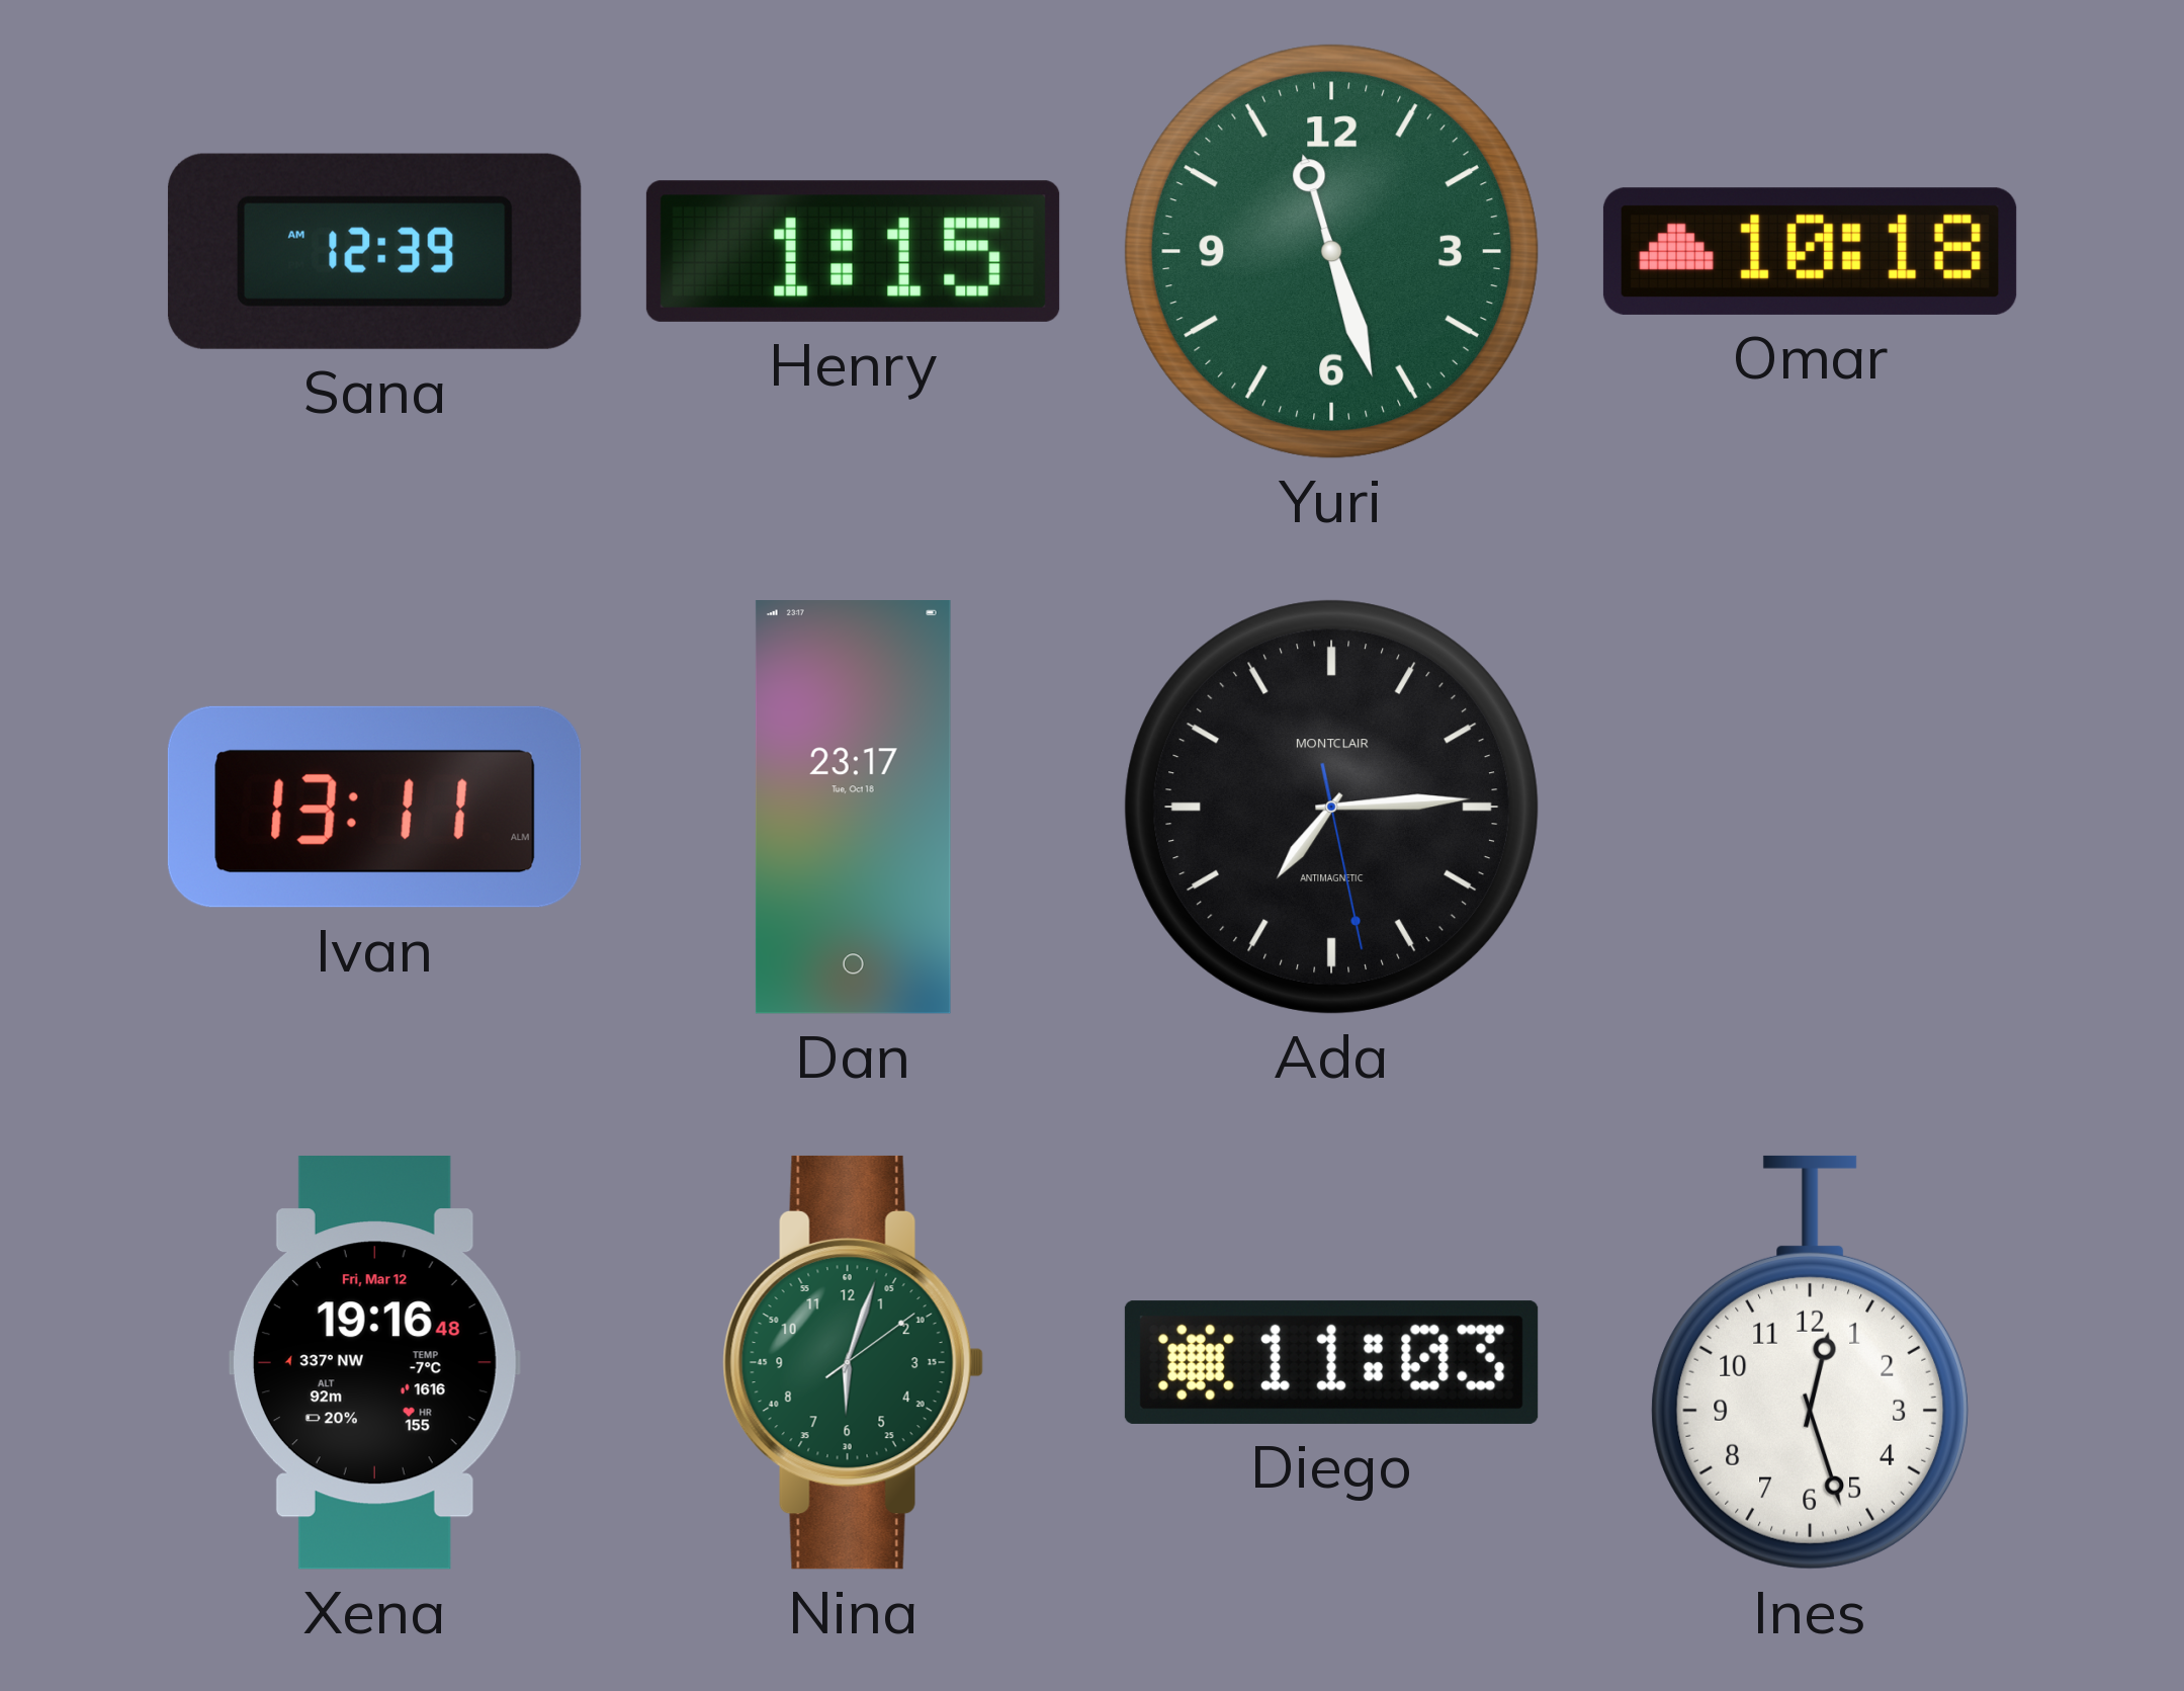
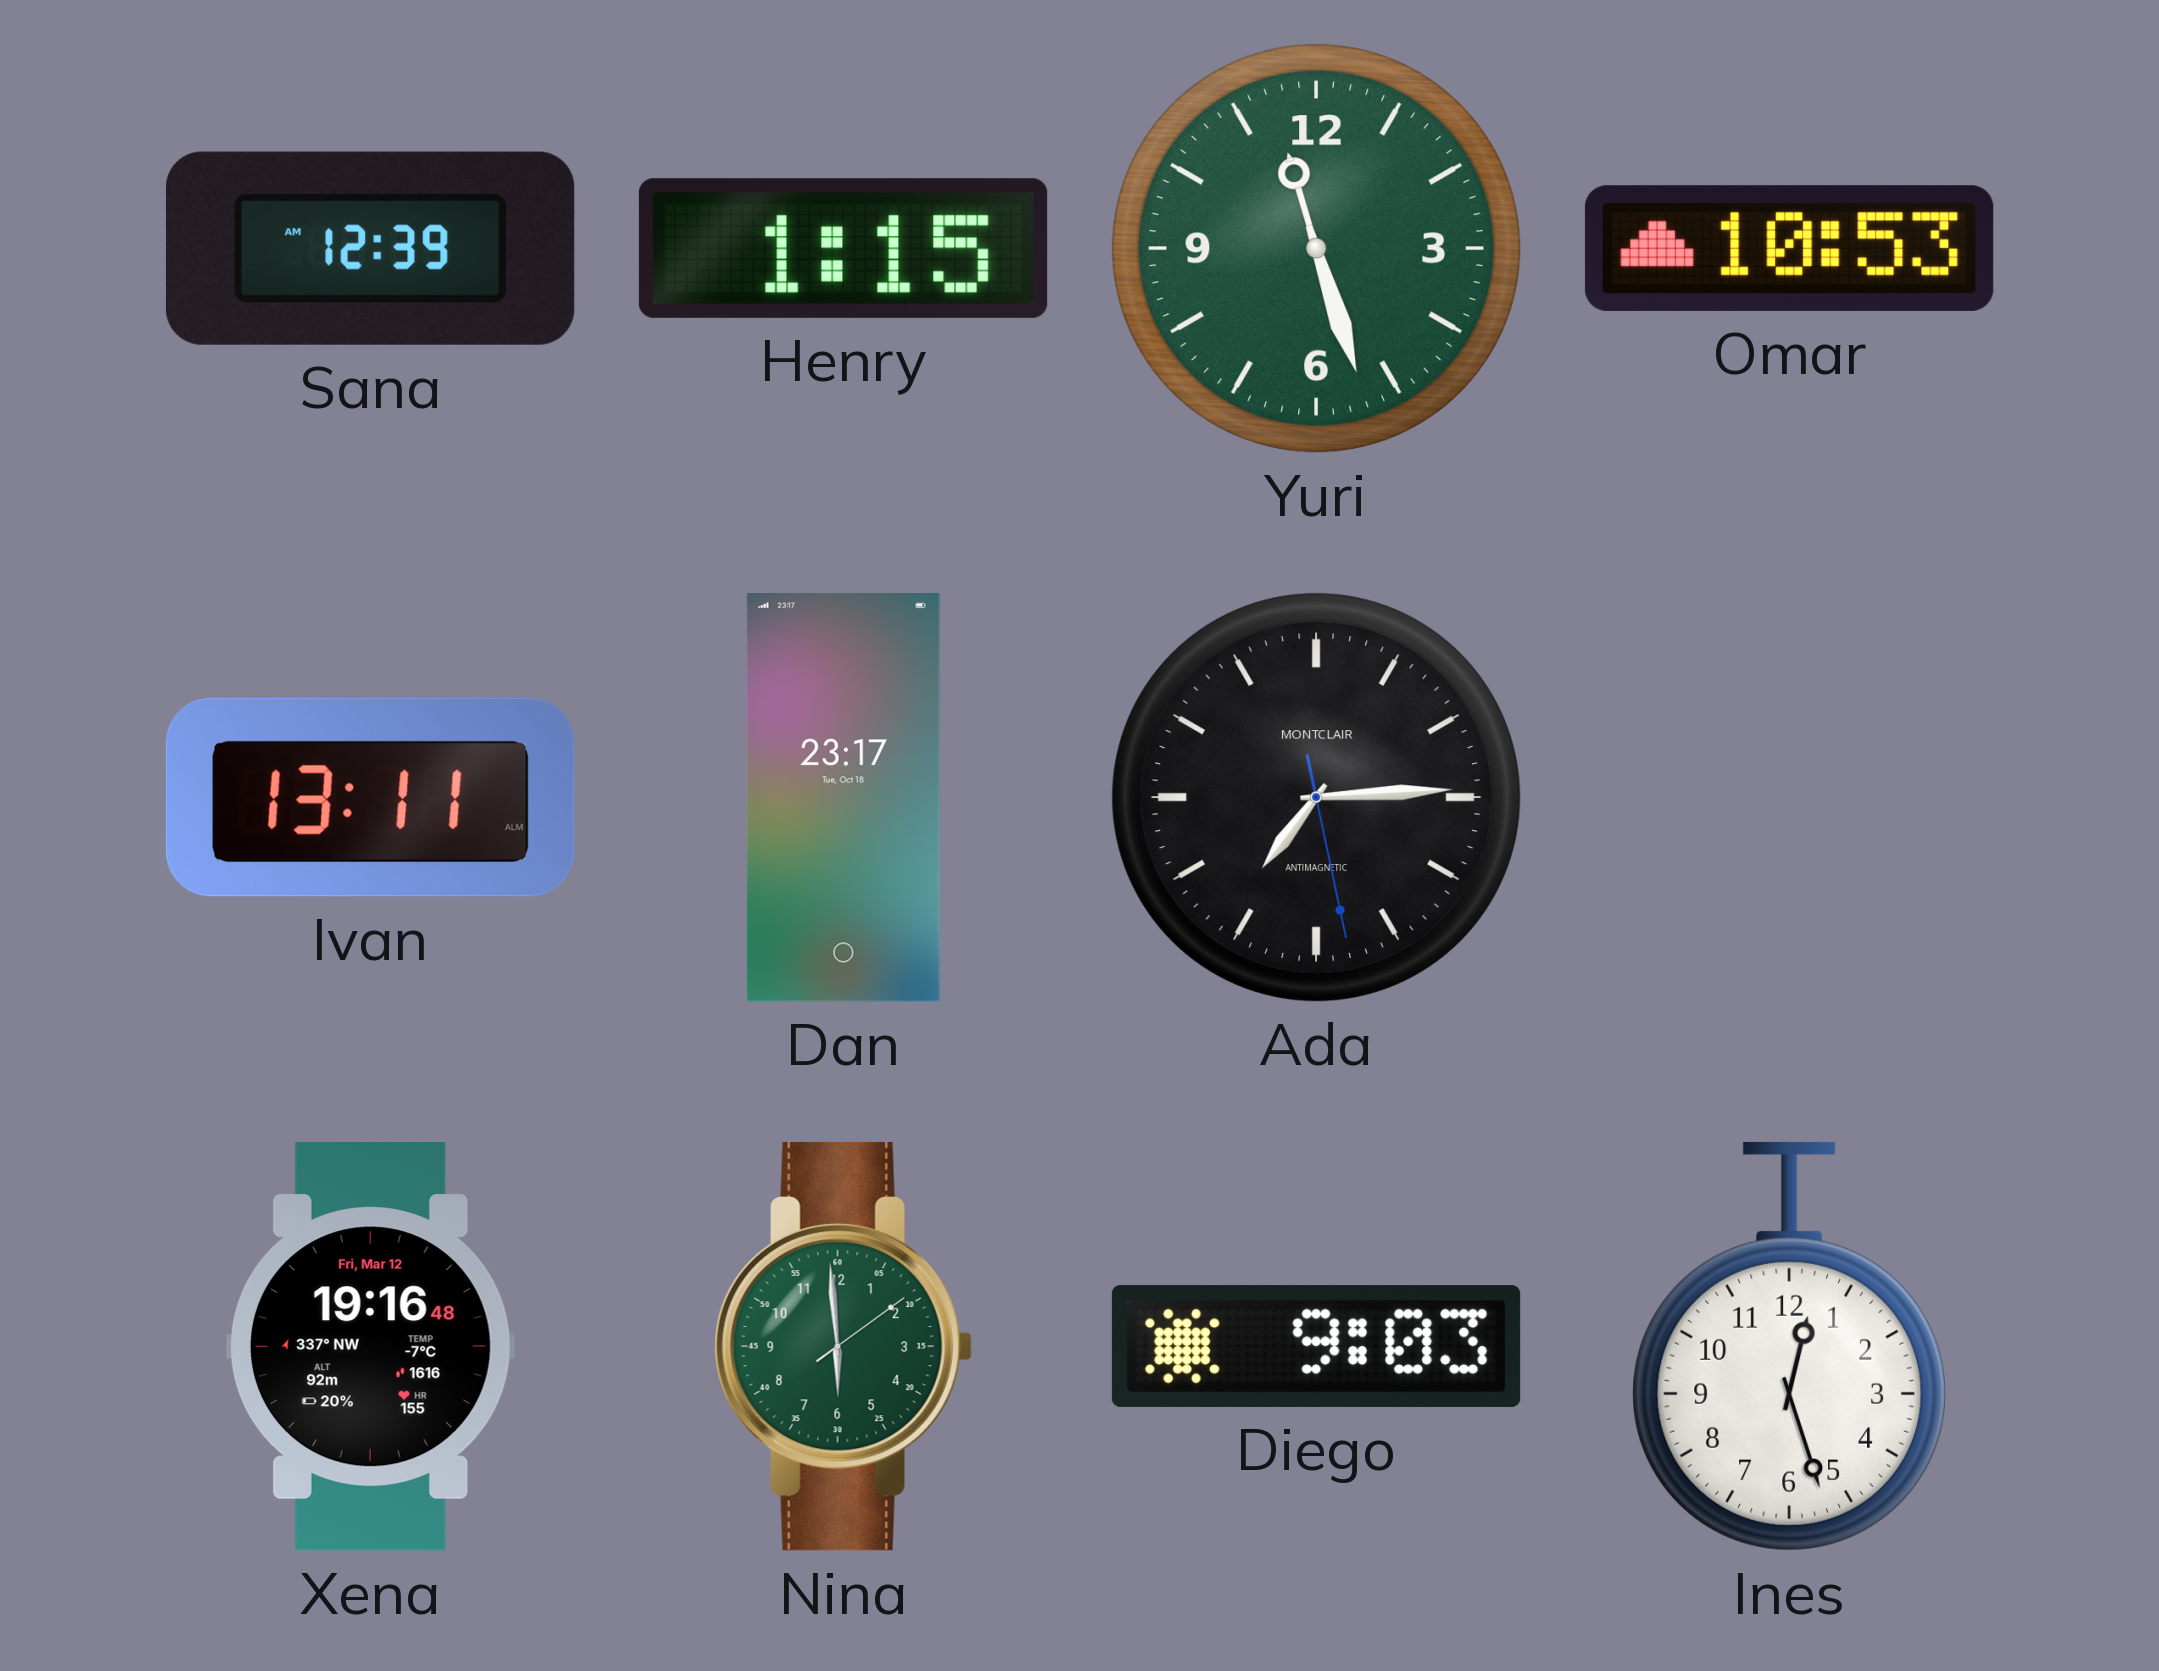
Omar: 10:18 -> 10:53 (1789, 248)
Nina: 6:03 -> 5:59 (843, 1346)
Diego: 11:03 -> 9:03 (1316, 1346)
